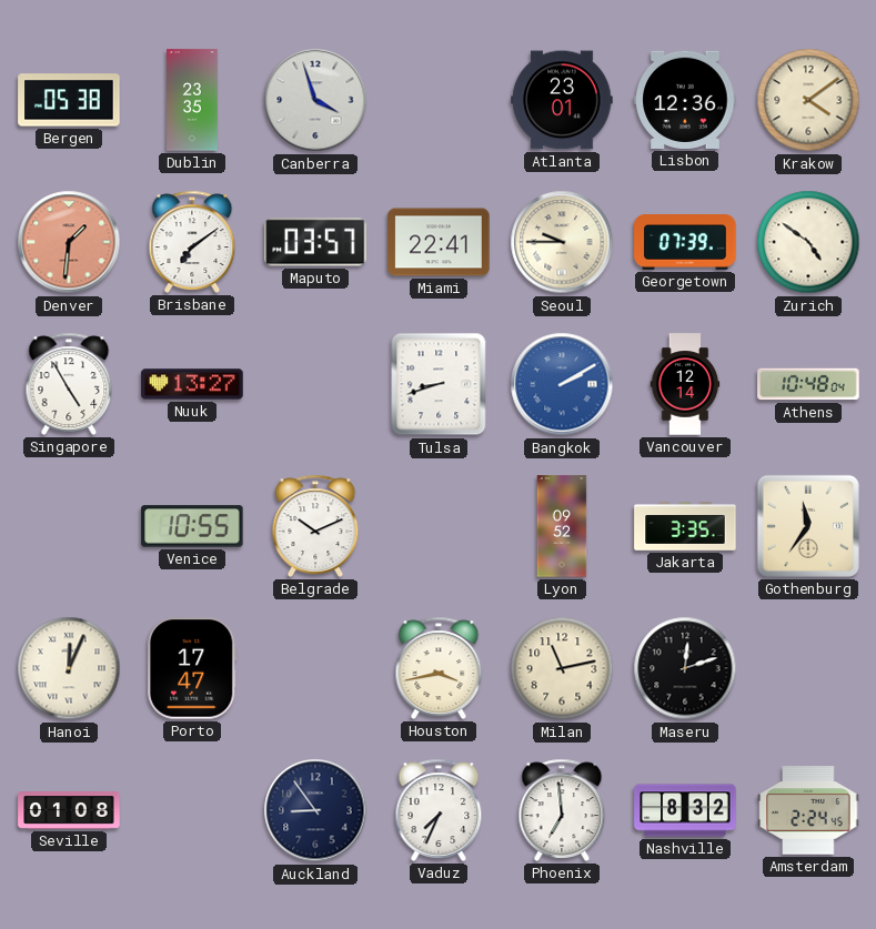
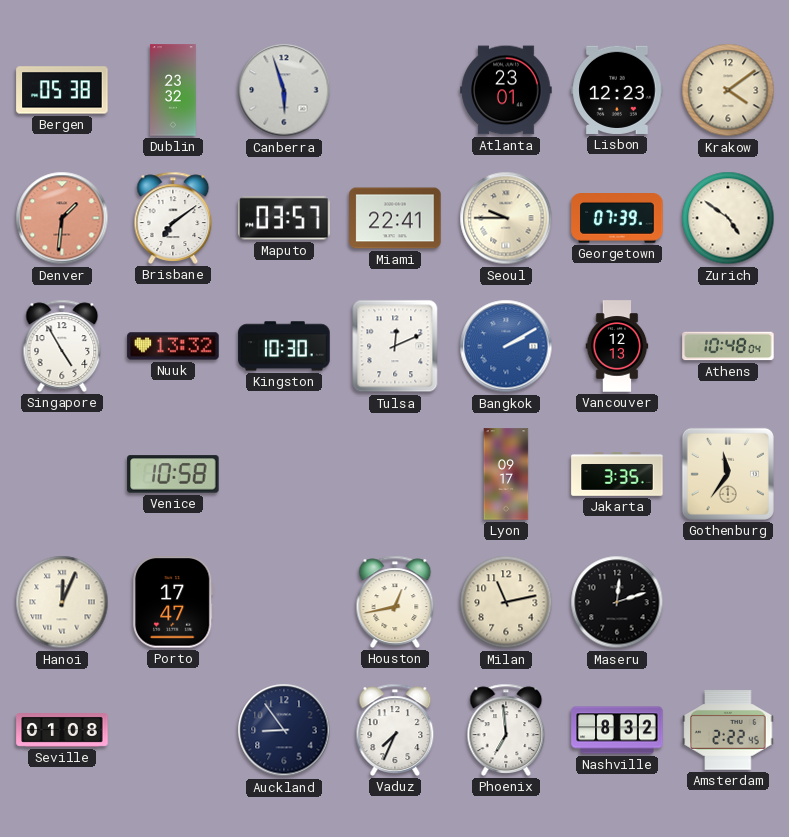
Dublin: 23:35 -> 23:32 (173, 90)
Canberra: 3:57 -> 5:57 (284, 90)
Lisbon: 12:36 -> 12:23 (617, 90)
Nuuk: 13:27 -> 13:32 (173, 346)
Kingston: none -> 10:30 (284, 346)
Tulsa: 8:42 -> 12:11 (395, 346)
Vancouver: 12:14 -> 12:13 (617, 346)
Venice: 10:55 -> 10:58 (173, 474)
Belgrade: 10:11 -> none (315, 526)
Lyon: 09:52 -> 09:17 (506, 474)
Houston: 3:43 -> 12:43 (395, 602)
Amsterdam: 2:24 -> 2:22 (728, 730)
